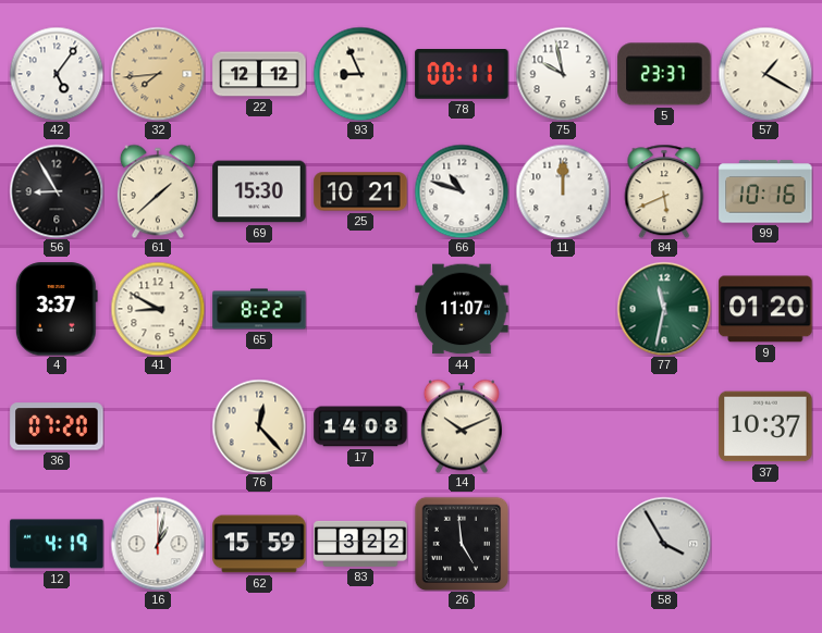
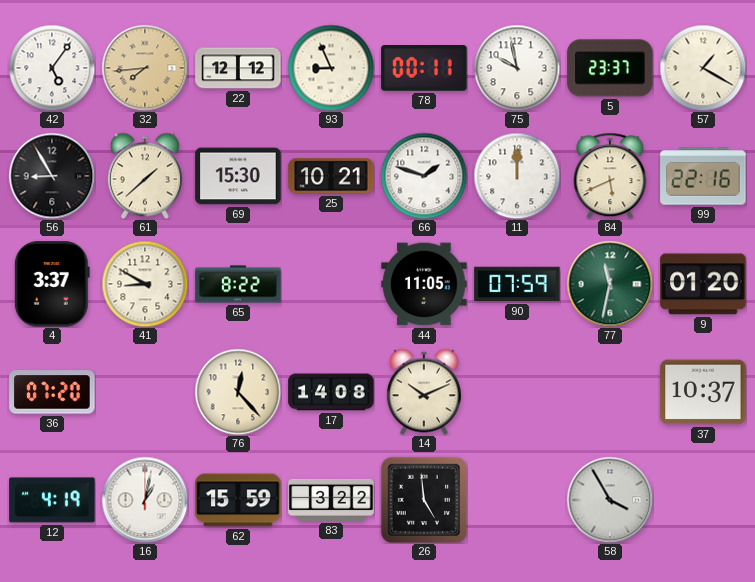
66: 10:48 -> 1:48 (424, 176)
99: 10:16 -> 22:16 (703, 176)
44: 11:07 -> 11:05 (424, 284)
90: none -> 07:59 (517, 284)
